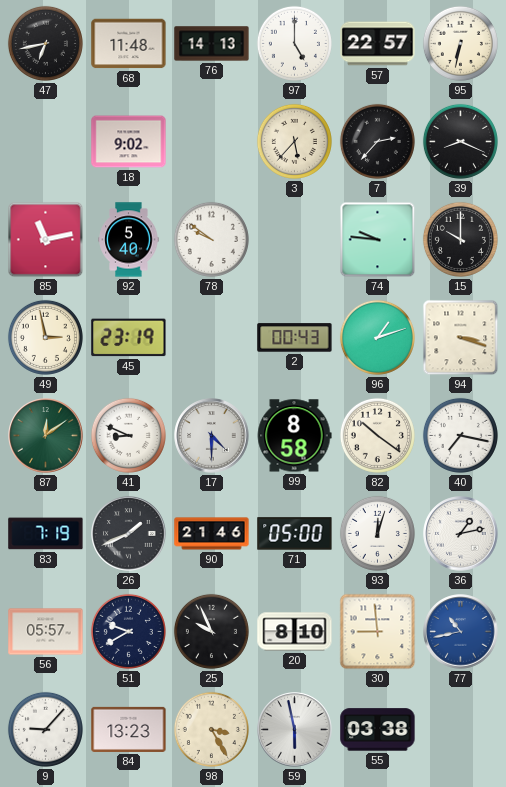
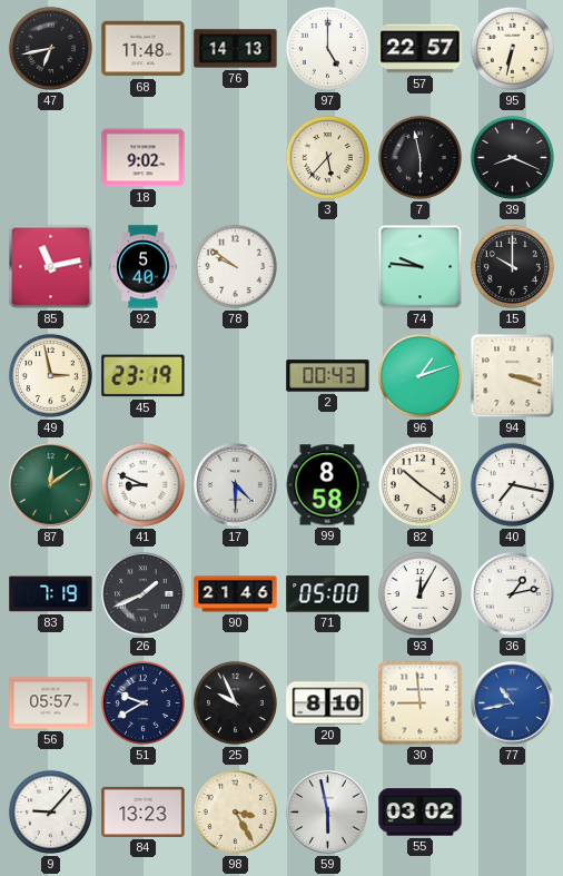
7: 2:37 -> 5:58 (419, 157)
93: 12:03 -> 12:05 (419, 593)
55: 03:38 -> 03:02 (421, 813)
